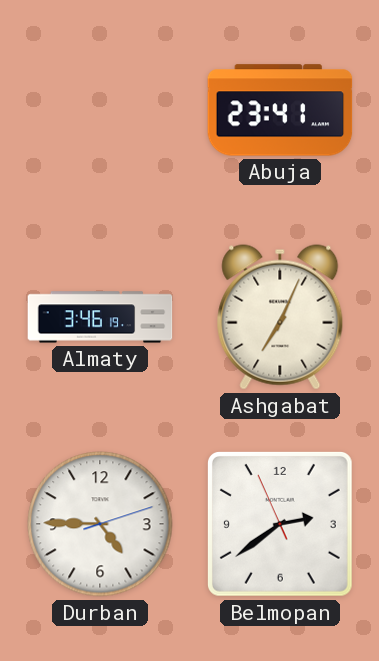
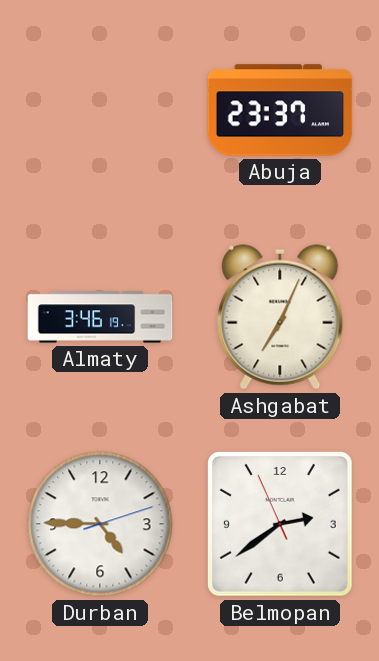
Abuja: 23:41 -> 23:37 (280, 110)
